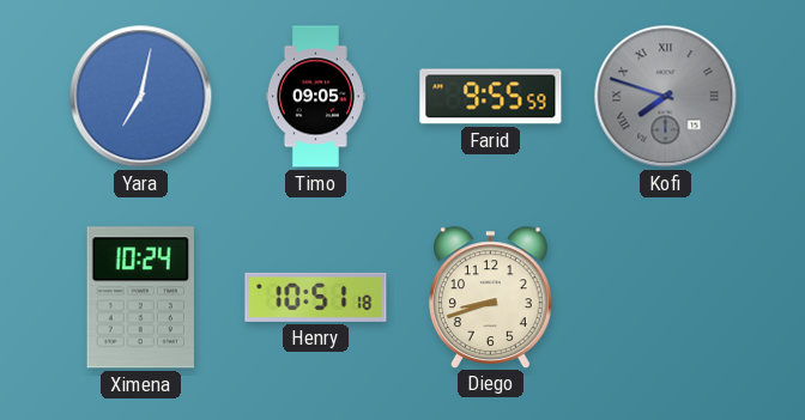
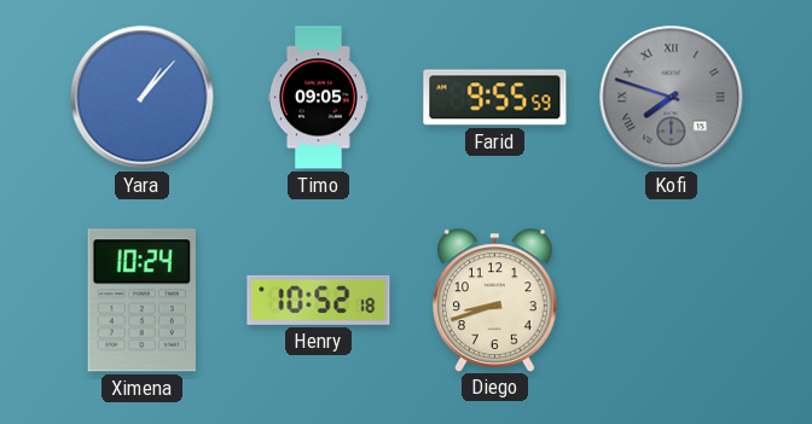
Yara: 7:02 -> 1:07 (143, 98)
Henry: 10:51 -> 10:52 (319, 300)
